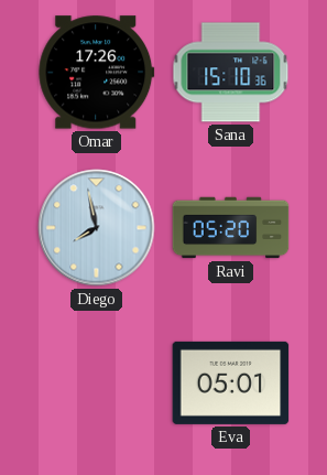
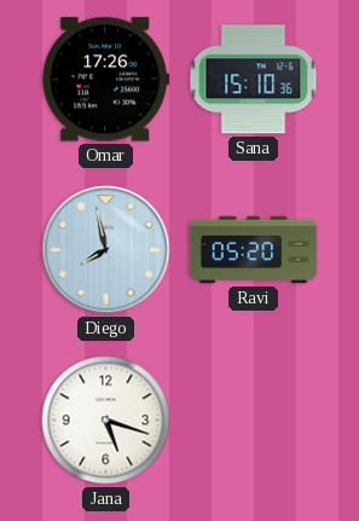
Jana: none -> 5:18 (106, 421)
Eva: 05:01 -> none (231, 382)
